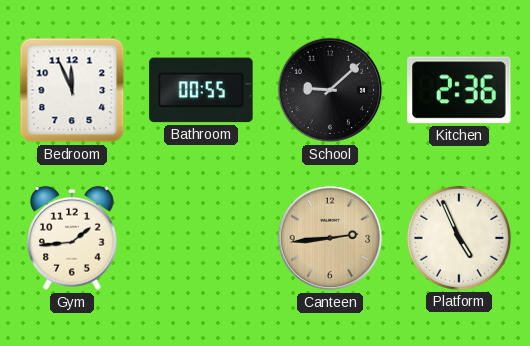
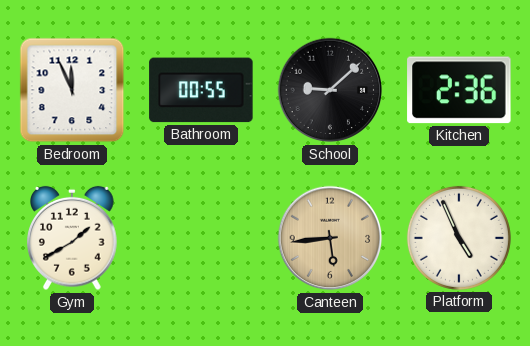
Gym: 1:44 -> 1:40 (73, 238)
Canteen: 2:44 -> 5:44 (330, 238)
